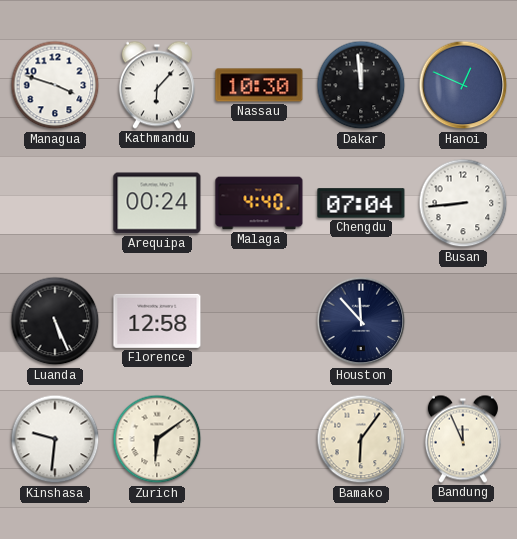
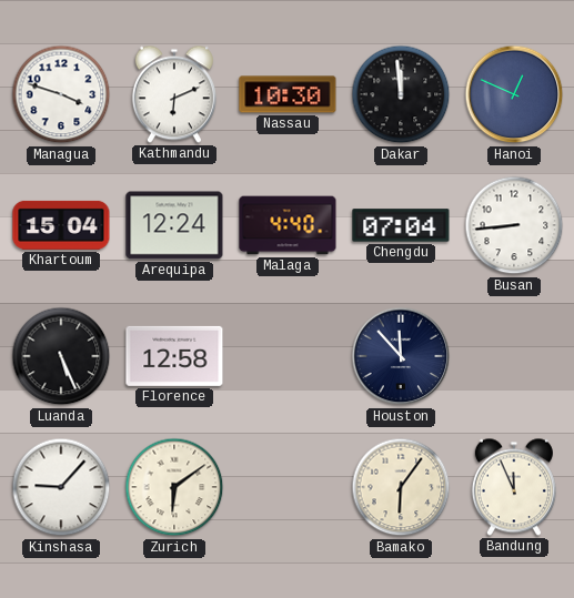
Kathmandu: 6:07 -> 6:11 (174, 94)
Khartoum: none -> 15:04 (61, 225)
Arequipa: 00:24 -> 12:24 (174, 225)
Kinshasa: 9:31 -> 9:07 (61, 487)
